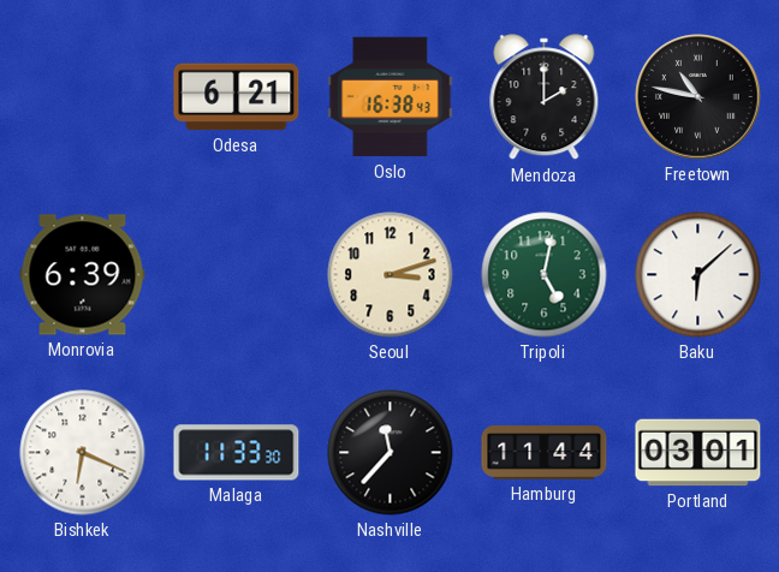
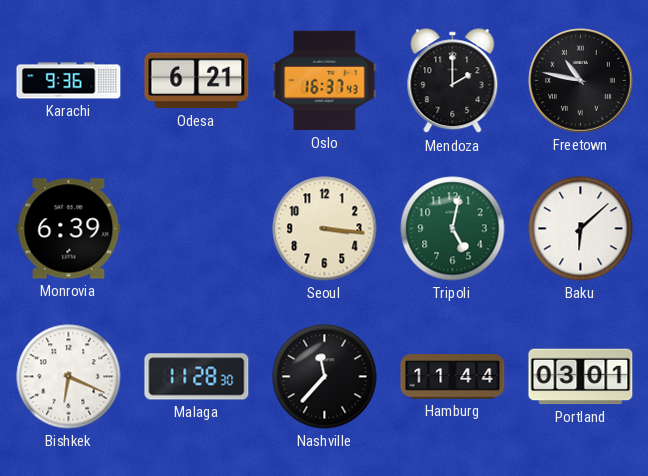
Karachi: none -> 9:36 (69, 81)
Oslo: 16:38 -> 16:37 (325, 81)
Seoul: 3:12 -> 3:16 (325, 229)
Malaga: 11:33 -> 11:28 (197, 377)
